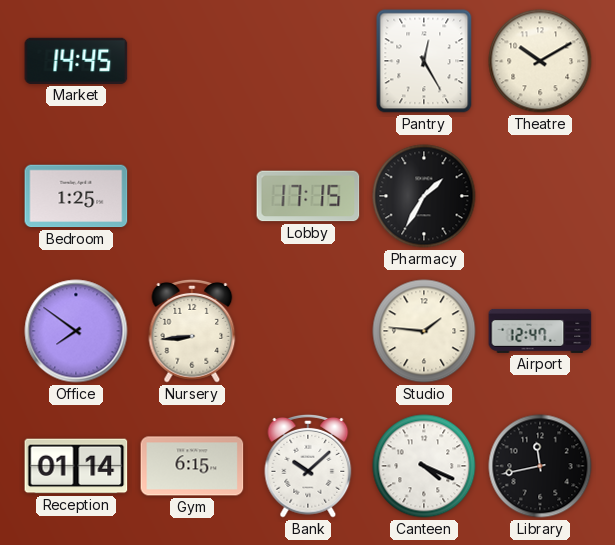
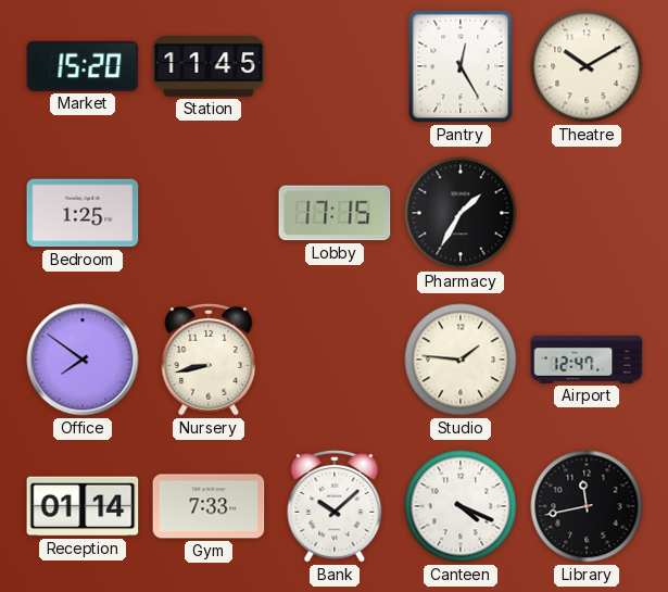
Market: 14:45 -> 15:20 (83, 66)
Station: none -> 11:45 (209, 67)
Nursery: 8:44 -> 8:43 (209, 360)
Gym: 6:15 -> 7:33 (209, 506)
